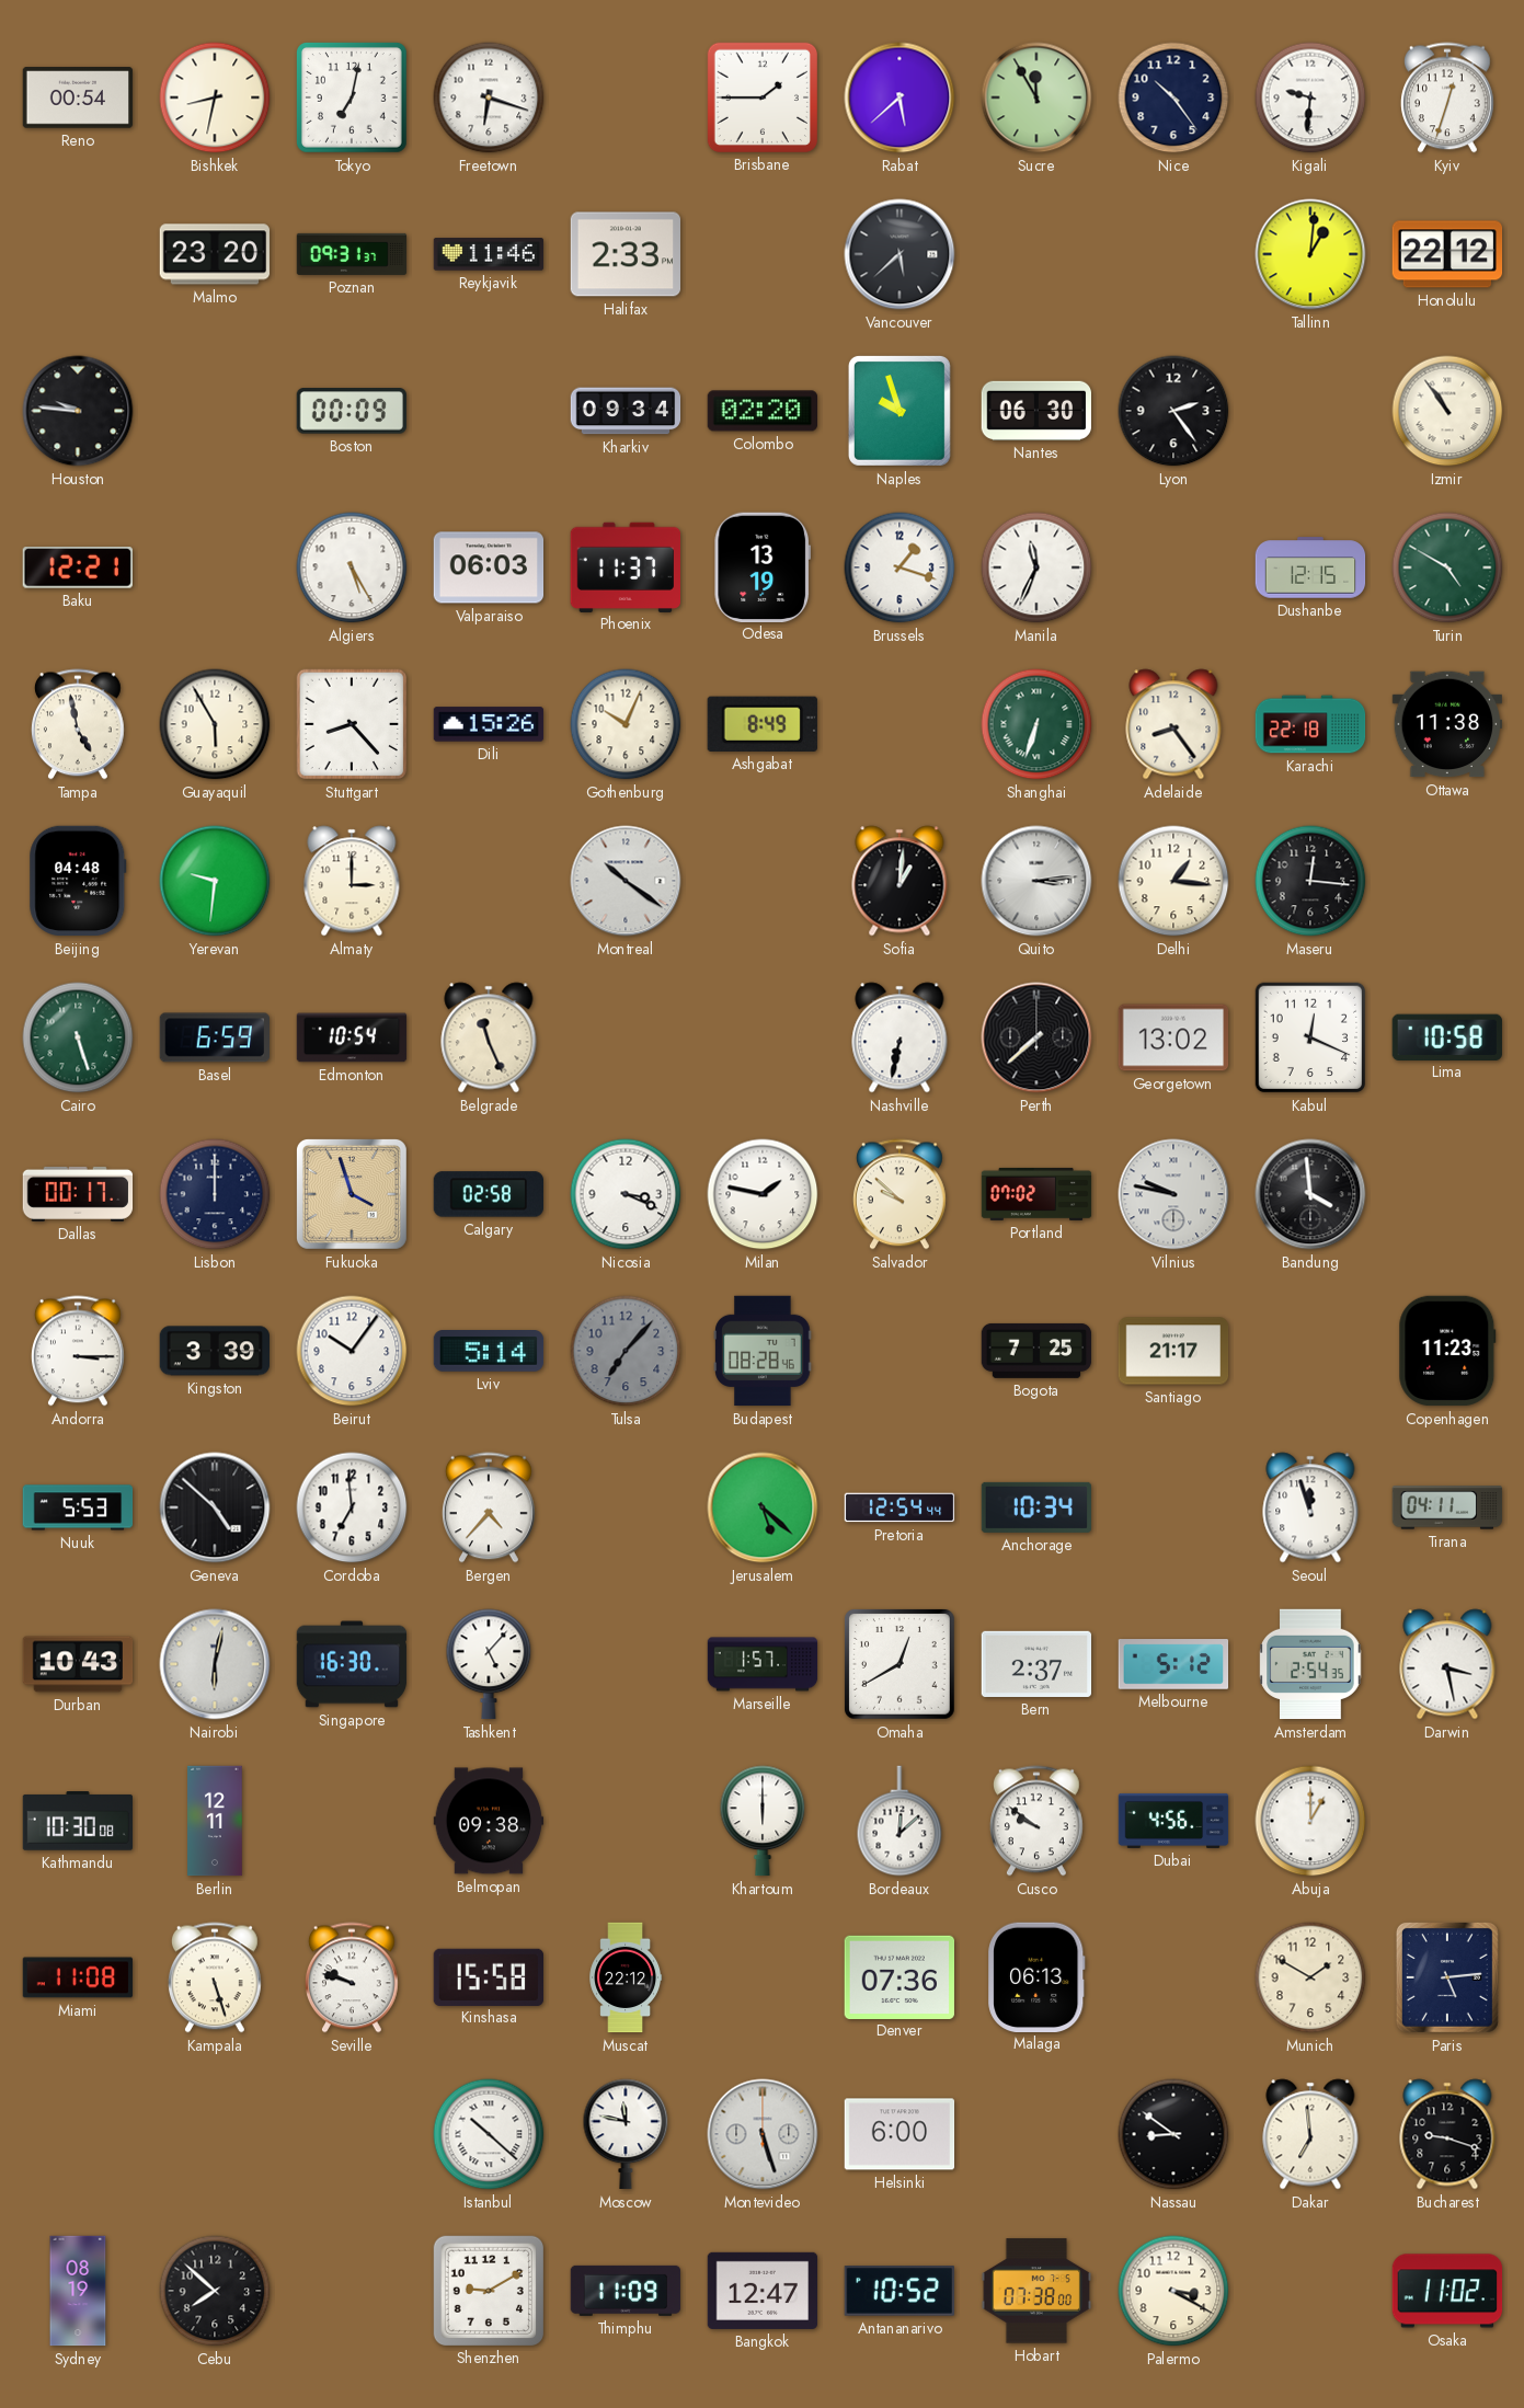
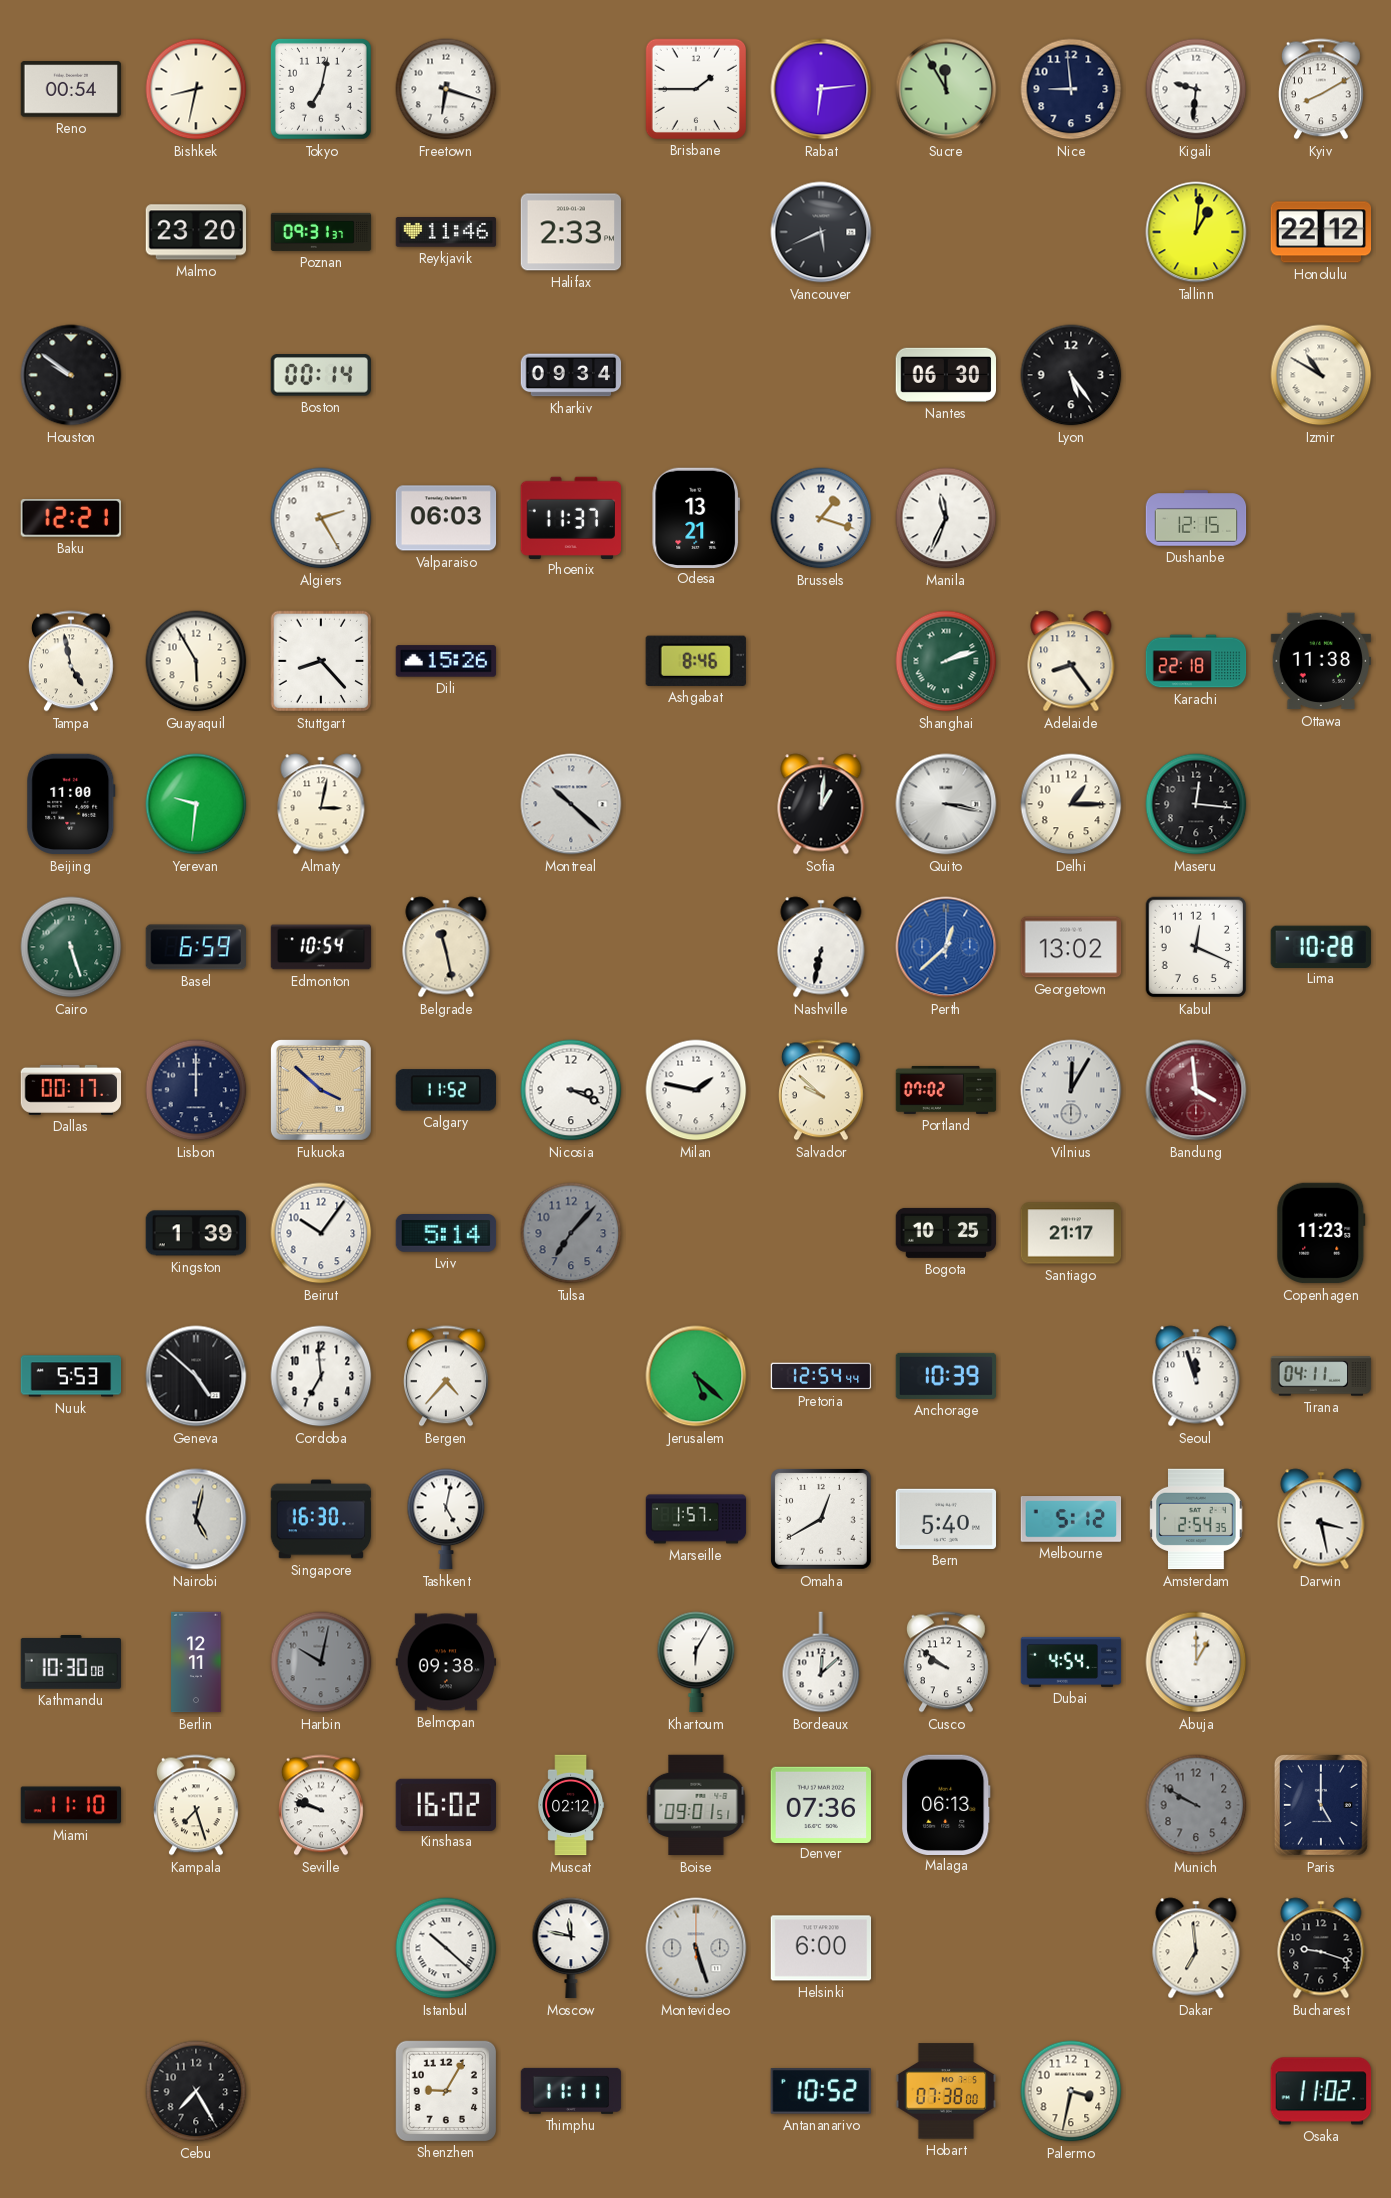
Rabat: 5:38 -> 6:14 (821, 89)
Nice: 10:24 -> 8:59 (1071, 89)
Kyiv: 12:33 -> 8:10 (1321, 89)
Vancouver: 5:38 -> 5:41 (821, 232)
Houston: 9:46 -> 9:51 (71, 375)
Boston: 00:09 -> 00:14 (321, 375)
Colombo: 02:20 -> none (761, 411)
Naples: 9:57 -> none (899, 411)
Lyon: 2:24 -> 5:24 (1071, 375)
Izmir: 10:54 -> 10:50 (1321, 375)
Algiers: 5:25 -> 2:25 (321, 518)
Odesa: 13:19 -> 13:21 (695, 517)
Turin: 4:50 -> none (1447, 567)
Gothenburg: 10:04 -> none (626, 724)
Ashgabat: 8:49 -> 8:46 (696, 661)
Shanghai: 6:33 -> 2:12 (946, 661)
Beijing: 04:48 -> 11:00 (71, 804)
Almaty: 3:00 -> 3:02 (321, 804)
Montreal: 10:21 -> 10:22 (571, 804)
Quito: 3:14 -> 3:17 (946, 804)
Delhi: 1:16 -> 1:15 (1071, 804)
Belgrade: 11:26 -> 11:28 (446, 947)
Perth: 7:38 -> 12:38 (946, 947)
Perth dial: black -> blue (946, 947)
Lima: 10:58 -> 10:28 (1321, 946)
Fukuoka: 3:57 -> 3:52 (321, 1090)
Calgary: 02:58 -> 11:52 (445, 1090)
Vilnius: 9:47 -> 12:05 (1071, 1090)
Bandung dial: black -> burgundy (1196, 1090)
Andorra: 3:15 -> none (78, 1351)
Kingston: 3:39 -> 1:39 (195, 1233)
Budapest: 08:28 -> none (763, 1351)
Bogota: 7:25 -> 10:25 (946, 1233)
Anchorage: 10:34 -> 10:39 (946, 1376)
Durban: 10:43 -> none (78, 1664)
Nairobi: 6:02 -> 5:02 (196, 1519)
Tashkent: 5:07 -> 5:02 (446, 1519)
Bern: 2:37 -> 5:40 (946, 1519)
Harbin: none -> 10:02 (321, 1662)
Khartoum: 6:00 -> 6:05 (696, 1662)
Dubai: 4:56 -> 4:54 (1071, 1662)
Miami: 11:08 -> 11:10 (71, 1805)
Kampala: 5:27 -> 7:27 (196, 1805)
Kinshasa: 15:58 -> 16:02 (445, 1804)
Muscat: 22:12 -> 02:12 (571, 1805)
Boise: none -> 09:01 (696, 1805)
Munich: 1:50 -> 9:50 (1196, 1805)
Munich dial: cream -> grey (1196, 1805)
Paris: 5:14 -> 5:00 (1321, 1805)
Nassau: 8:51 -> none (1173, 2134)
Sydney: 08:19 -> none (78, 2291)
Cebu: 7:52 -> 7:25 (196, 2091)
Shenzhen: 9:10 -> 9:05 (445, 2090)
Thimphu: 11:09 -> 11:11 (571, 2091)
Bangkok: 12:47 -> none (763, 2291)
Palermo: 3:20 -> 3:32 (1071, 2091)
